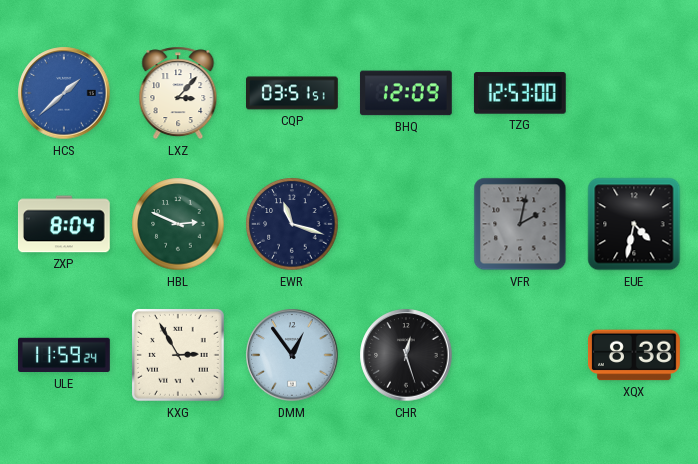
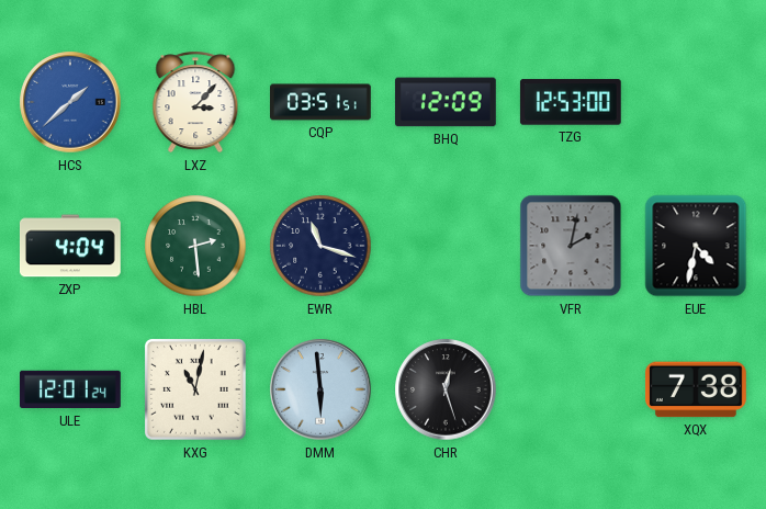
ZXP: 8:04 -> 4:04 (70, 246)
HBL: 2:49 -> 2:29 (195, 246)
ULE: 11:59 -> 12:01 (71, 389)
KXG: 2:55 -> 11:02 (196, 391)
DMM: 12:54 -> 5:59 (320, 389)
XQX: 8:38 -> 7:38 (697, 389)
